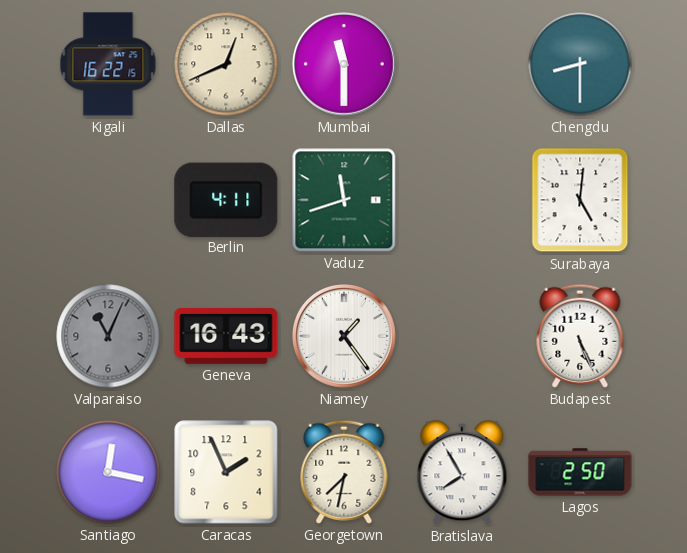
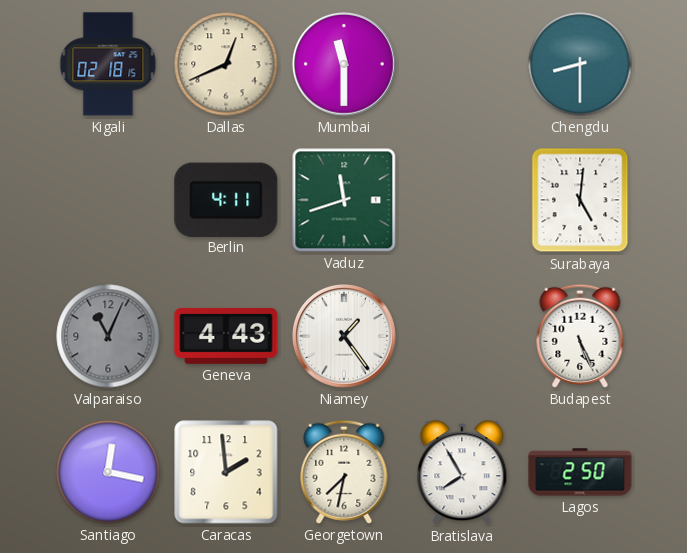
Kigali: 16:22 -> 02:18 (108, 64)
Geneva: 16:43 -> 4:43 (226, 336)
Caracas: 1:56 -> 1:59 (226, 472)
